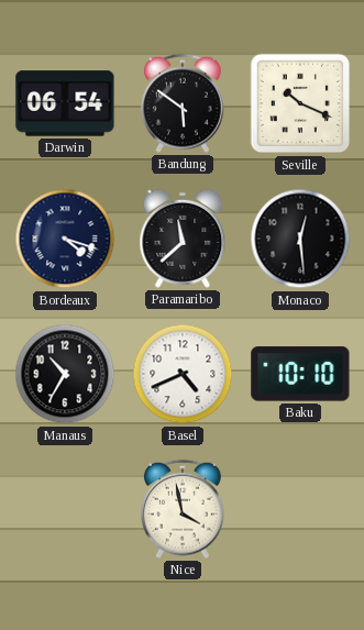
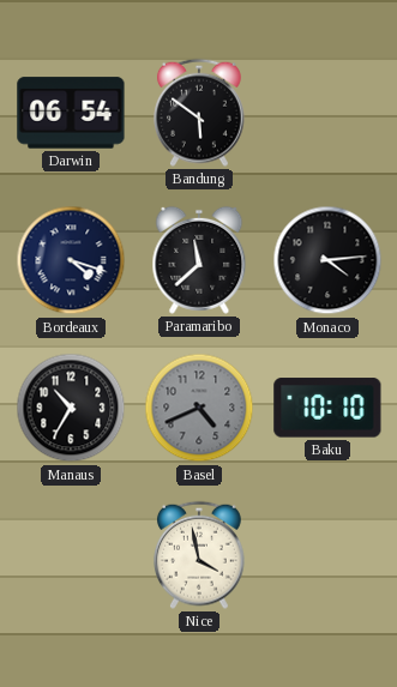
Seville: 10:19 -> none (300, 103)
Monaco: 12:29 -> 4:14 (327, 260)
Basel dial: white -> grey (199, 408)
